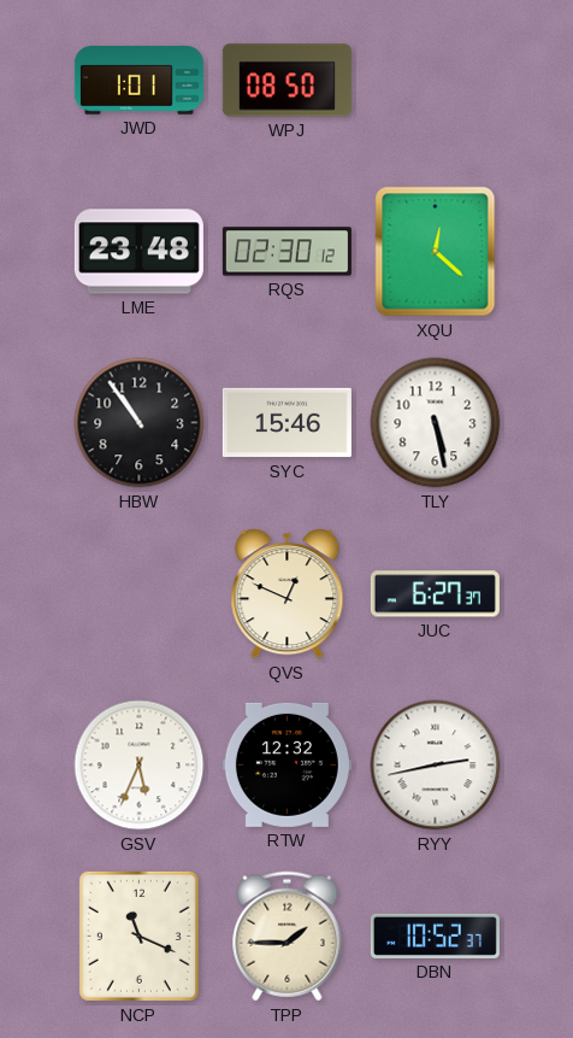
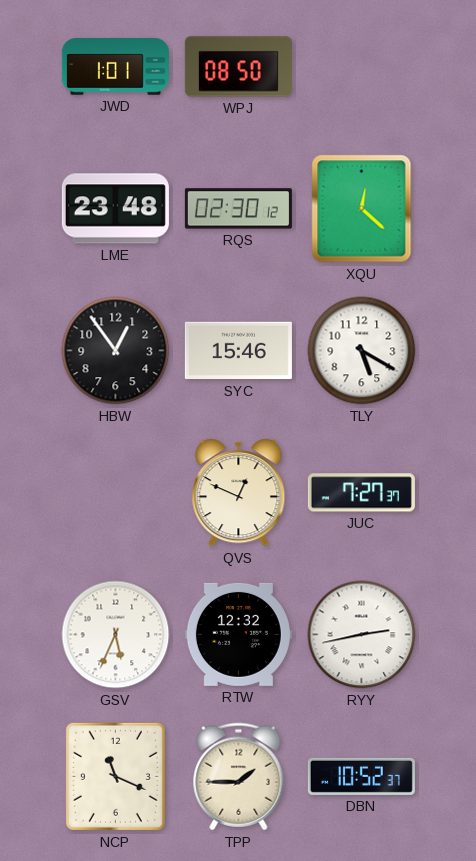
HBW: 10:54 -> 12:54 (116, 351)
TLY: 5:28 -> 5:20 (362, 351)
JUC: 6:27 -> 7:27 (361, 493)
